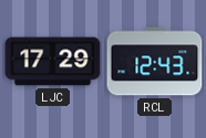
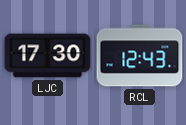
LJC: 17:29 -> 17:30 (48, 56)
